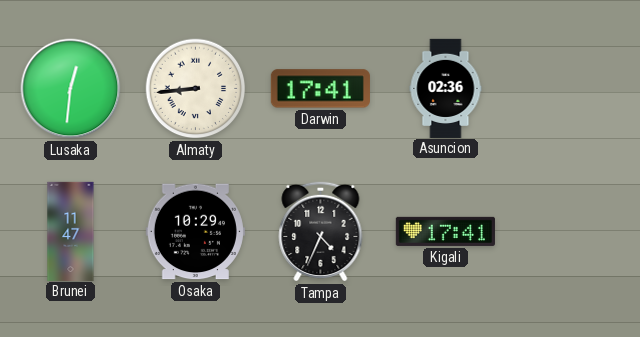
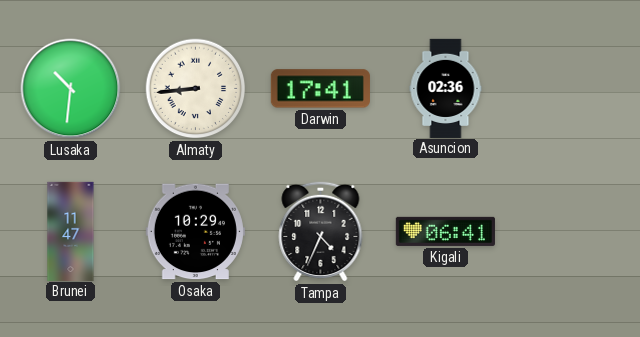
Lusaka: 12:31 -> 10:31 (71, 89)
Kigali: 17:41 -> 06:41 (445, 231)
